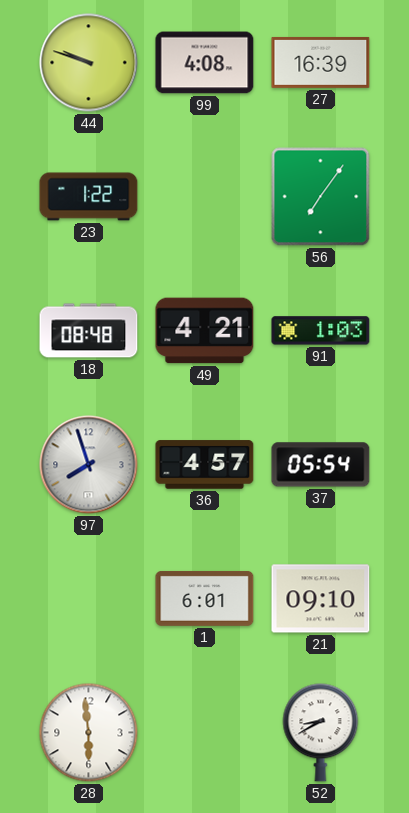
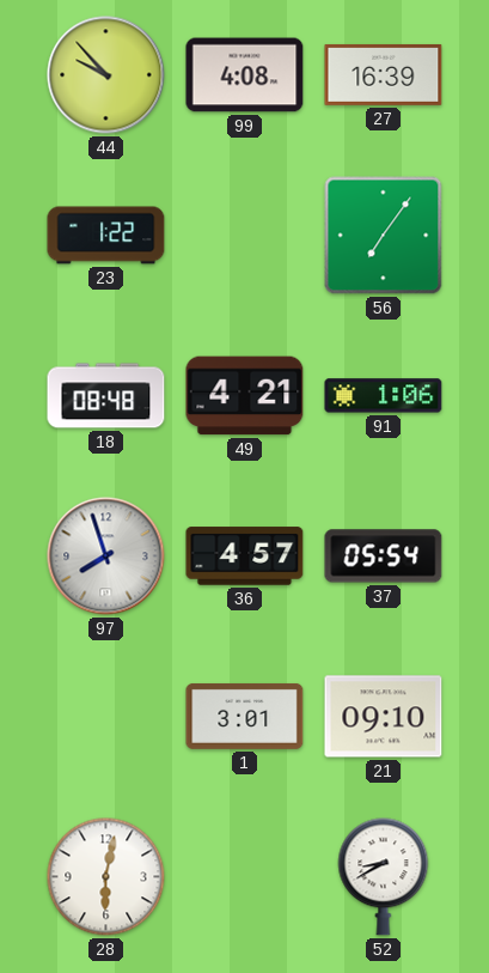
44: 9:48 -> 9:53 (106, 75)
91: 1:03 -> 1:06 (384, 396)
1: 6:01 -> 3:01 (245, 716)
28: 5:59 -> 6:02 (106, 877)
